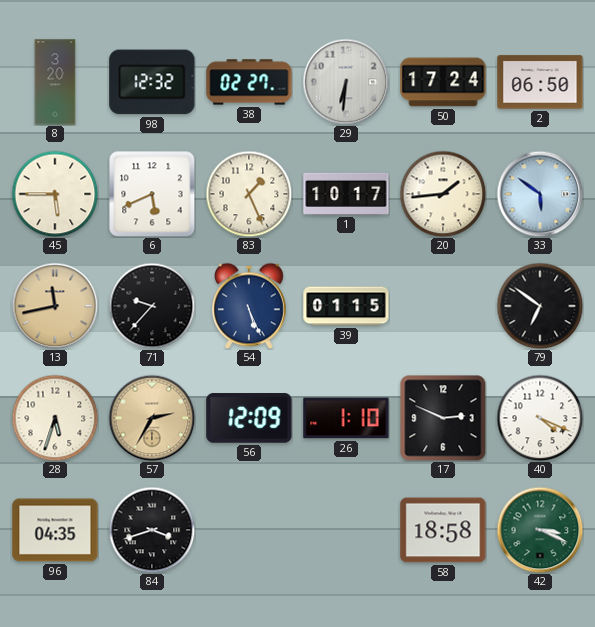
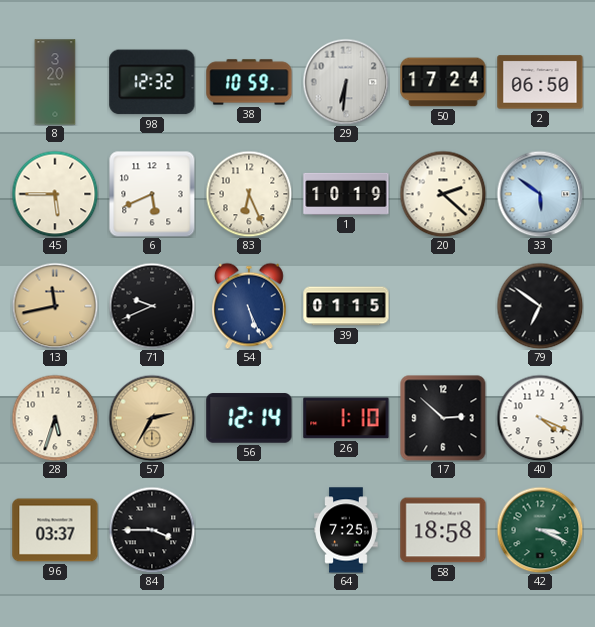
38: 02:27 -> 10:59 (249, 82)
83: 1:26 -> 6:26 (249, 194)
1: 10:17 -> 10:19 (346, 194)
20: 1:44 -> 2:22 (443, 194)
71: 9:37 -> 9:41 (152, 306)
56: 12:09 -> 12:14 (249, 418)
17: 2:49 -> 2:52 (443, 418)
96: 04:35 -> 03:37 (55, 530)
84: 3:42 -> 3:45 (152, 530)
64: none -> 7:25 (346, 530)
